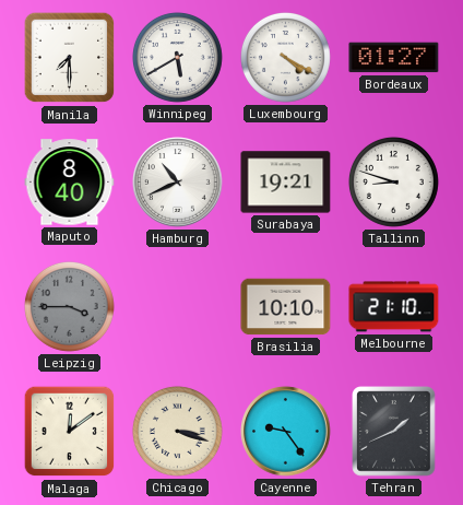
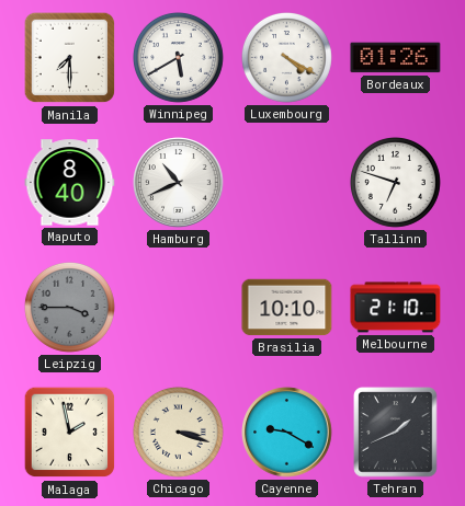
Bordeaux: 01:27 -> 01:26 (396, 58)
Surabaya: 19:21 -> none (286, 183)
Tallinn: 8:48 -> 6:48 (395, 182)
Malaga: 12:09 -> 1:58 (70, 433)
Cayenne: 9:24 -> 9:20 (287, 433)
